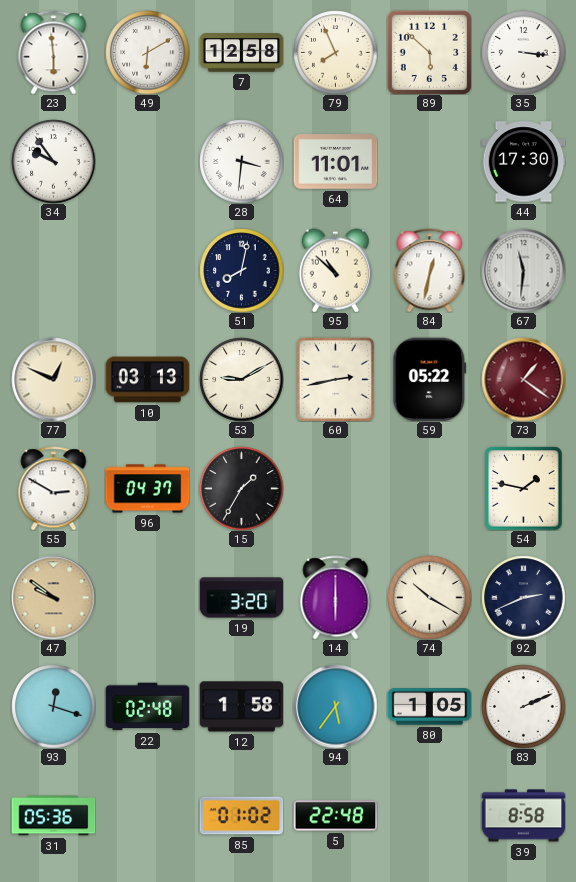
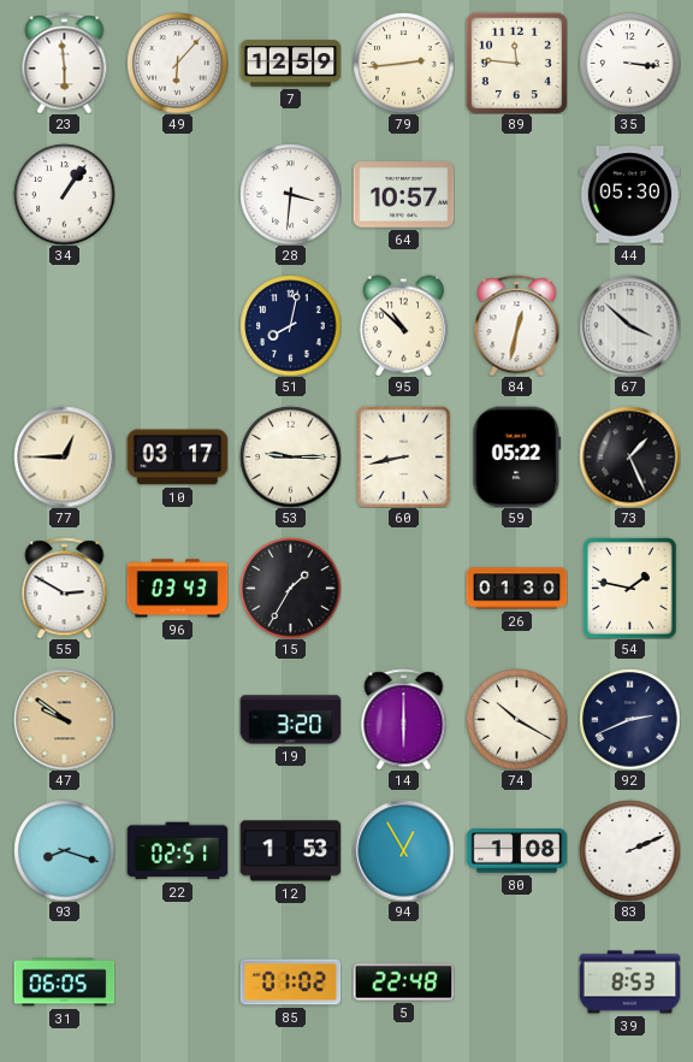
49: 6:10 -> 6:07 (177, 63)
7: 12:58 -> 12:59 (290, 64)
79: 7:56 -> 2:44 (403, 63)
89: 5:52 -> 11:46 (516, 63)
34: 9:54 -> 1:06 (64, 194)
64: 11:01 -> 10:57 (403, 195)
44: 17:30 -> 05:30 (629, 195)
67: 11:31 -> 3:52 (629, 325)
77: 12:49 -> 12:45 (64, 456)
10: 03:13 -> 03:17 (177, 458)
53: 9:10 -> 9:15 (290, 456)
60: 2:43 -> 8:43 (403, 456)
73: 1:21 -> 1:26 (629, 456)
73 dial: burgundy -> black (629, 456)
96: 04:37 -> 03:43 (177, 589)
26: none -> 01:30 (516, 589)
93: 12:18 -> 8:18 (64, 850)
22: 02:48 -> 02:51 (177, 851)
12: 1:58 -> 1:53 (290, 851)
94: 5:36 -> 12:55 (403, 850)
80: 1:05 -> 1:08 (516, 851)
31: 05:36 -> 06:05 (64, 983)
39: 8:58 -> 8:53 (629, 983)
